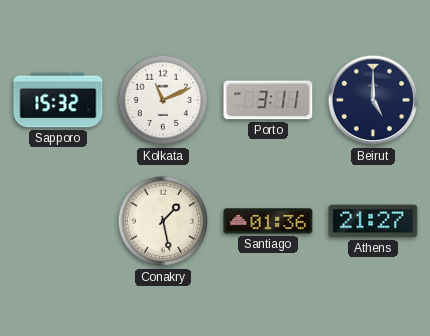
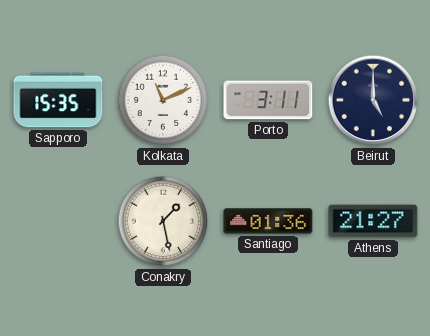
Sapporo: 15:32 -> 15:35 (58, 100)
